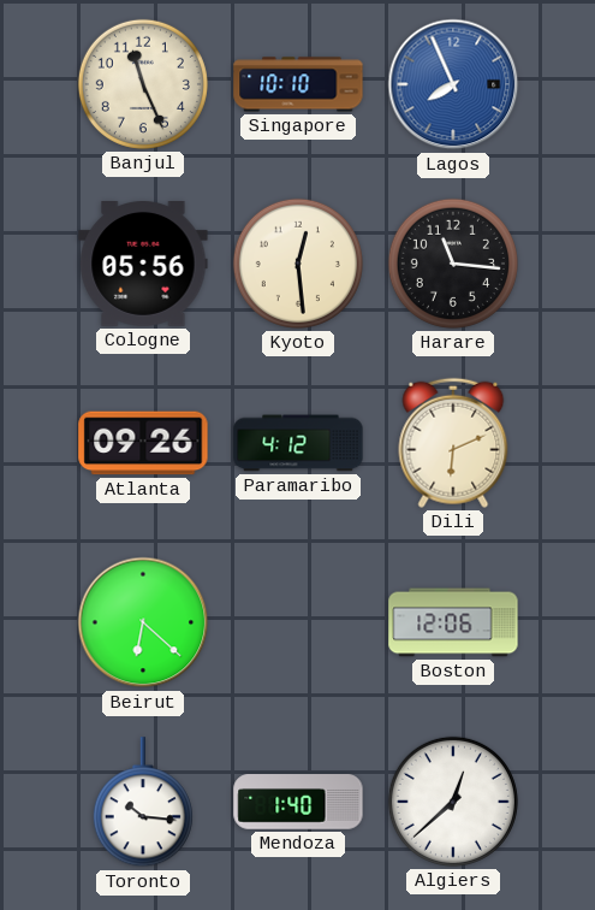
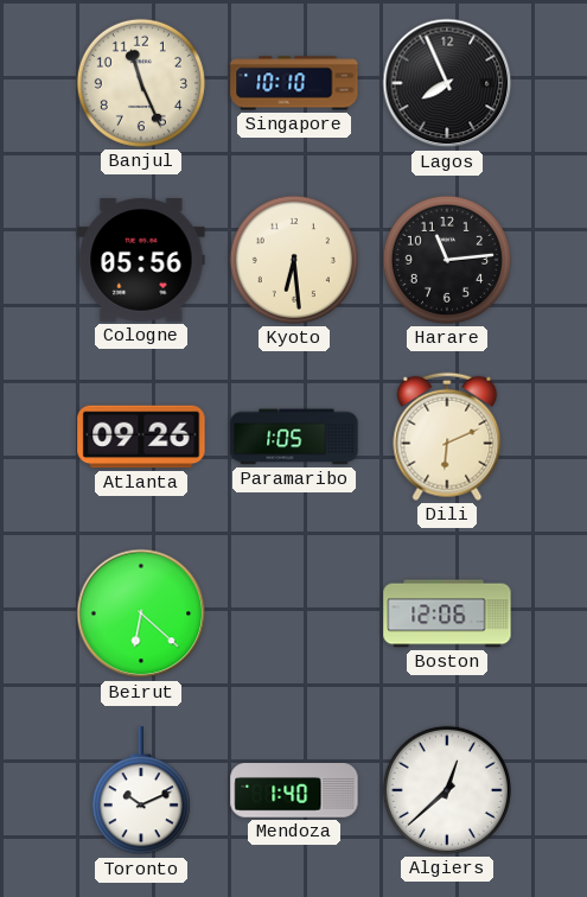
Lagos dial: blue -> black (447, 83)
Kyoto: 12:29 -> 6:29 (294, 260)
Harare: 11:16 -> 11:14 (447, 260)
Paramaribo: 4:12 -> 1:05 (294, 437)
Toronto: 10:16 -> 10:11 (141, 791)
